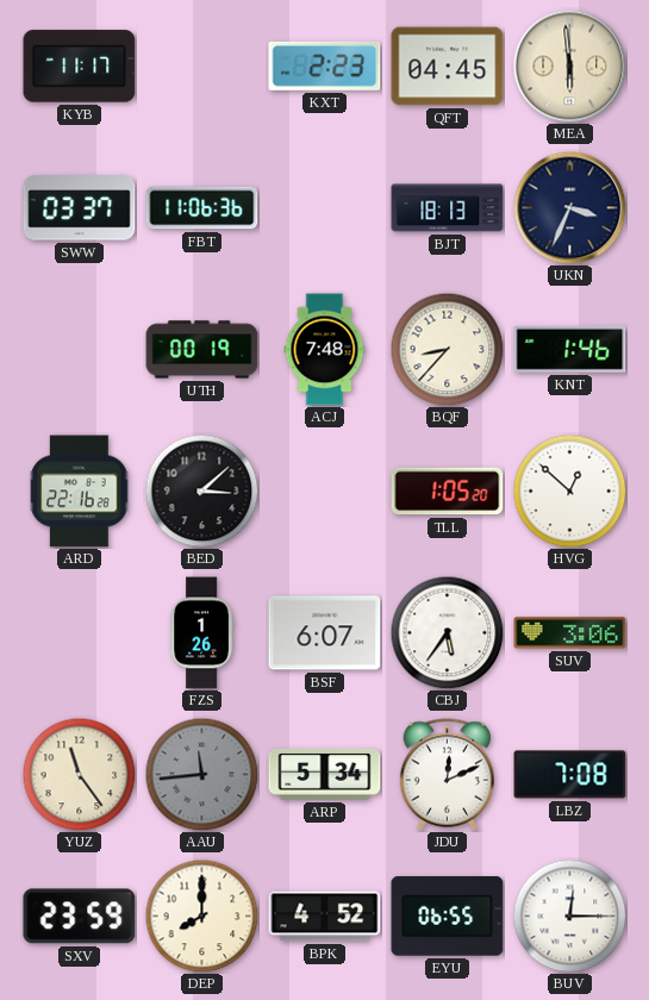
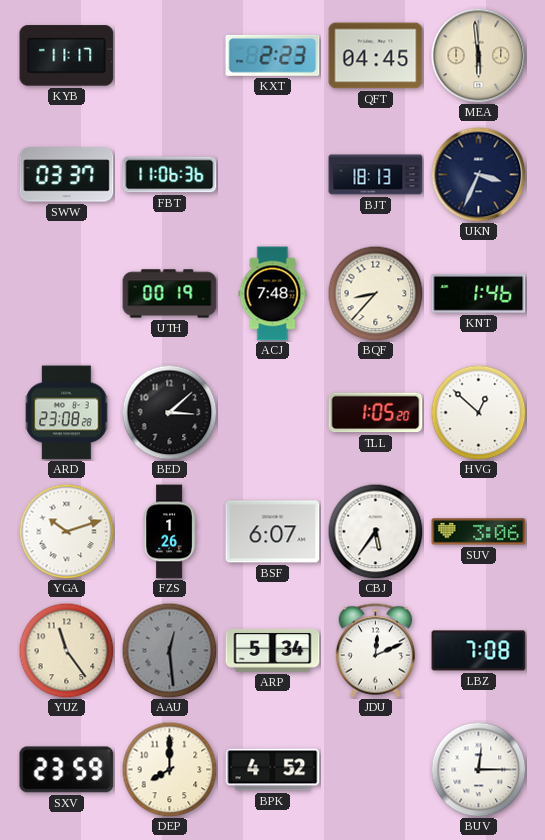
ARD: 22:16 -> 23:08 (67, 413)
YGA: none -> 10:12 (66, 531)
AAU: 11:44 -> 12:29 (169, 650)
EYU: 06:55 -> none (448, 917)
